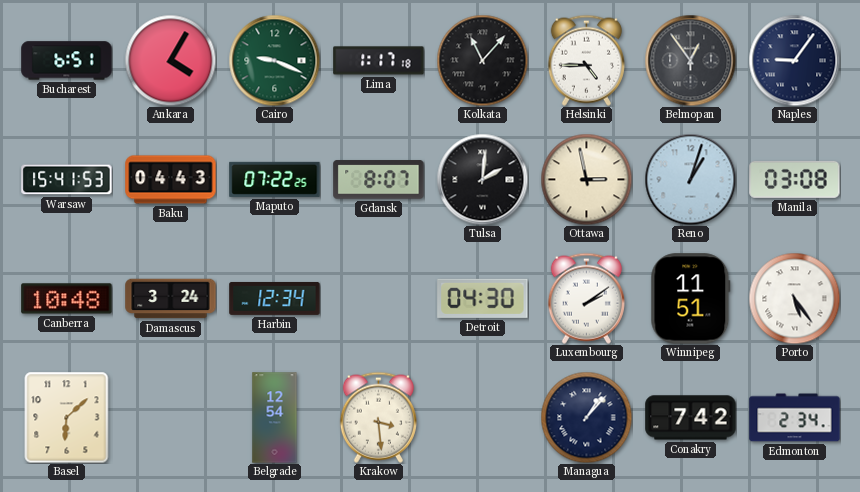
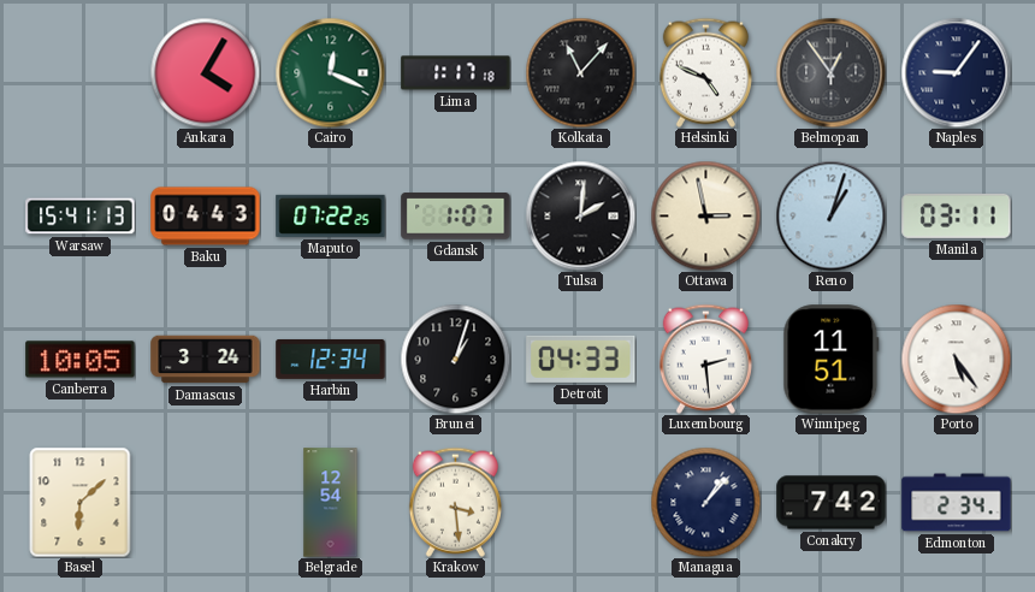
Bucharest: 6:51 -> none (67, 61)
Cairo: 9:19 -> 12:19 (330, 72)
Helsinki: 4:45 -> 4:49 (705, 72)
Warsaw: 15:41:53 -> 15:41:13 (81, 217)
Gdansk: 8:07 -> 1:07 (456, 217)
Manila: 03:08 -> 03:11 (957, 215)
Canberra: 10:48 -> 10:05 (81, 360)
Brunei: none -> 1:03 (455, 359)
Detroit: 04:30 -> 04:33 (581, 359)
Luxembourg: 2:09 -> 2:29 (705, 359)
